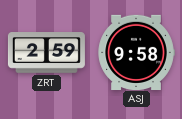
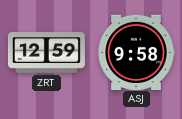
ZRT: 2:59 -> 12:59 (46, 53)
